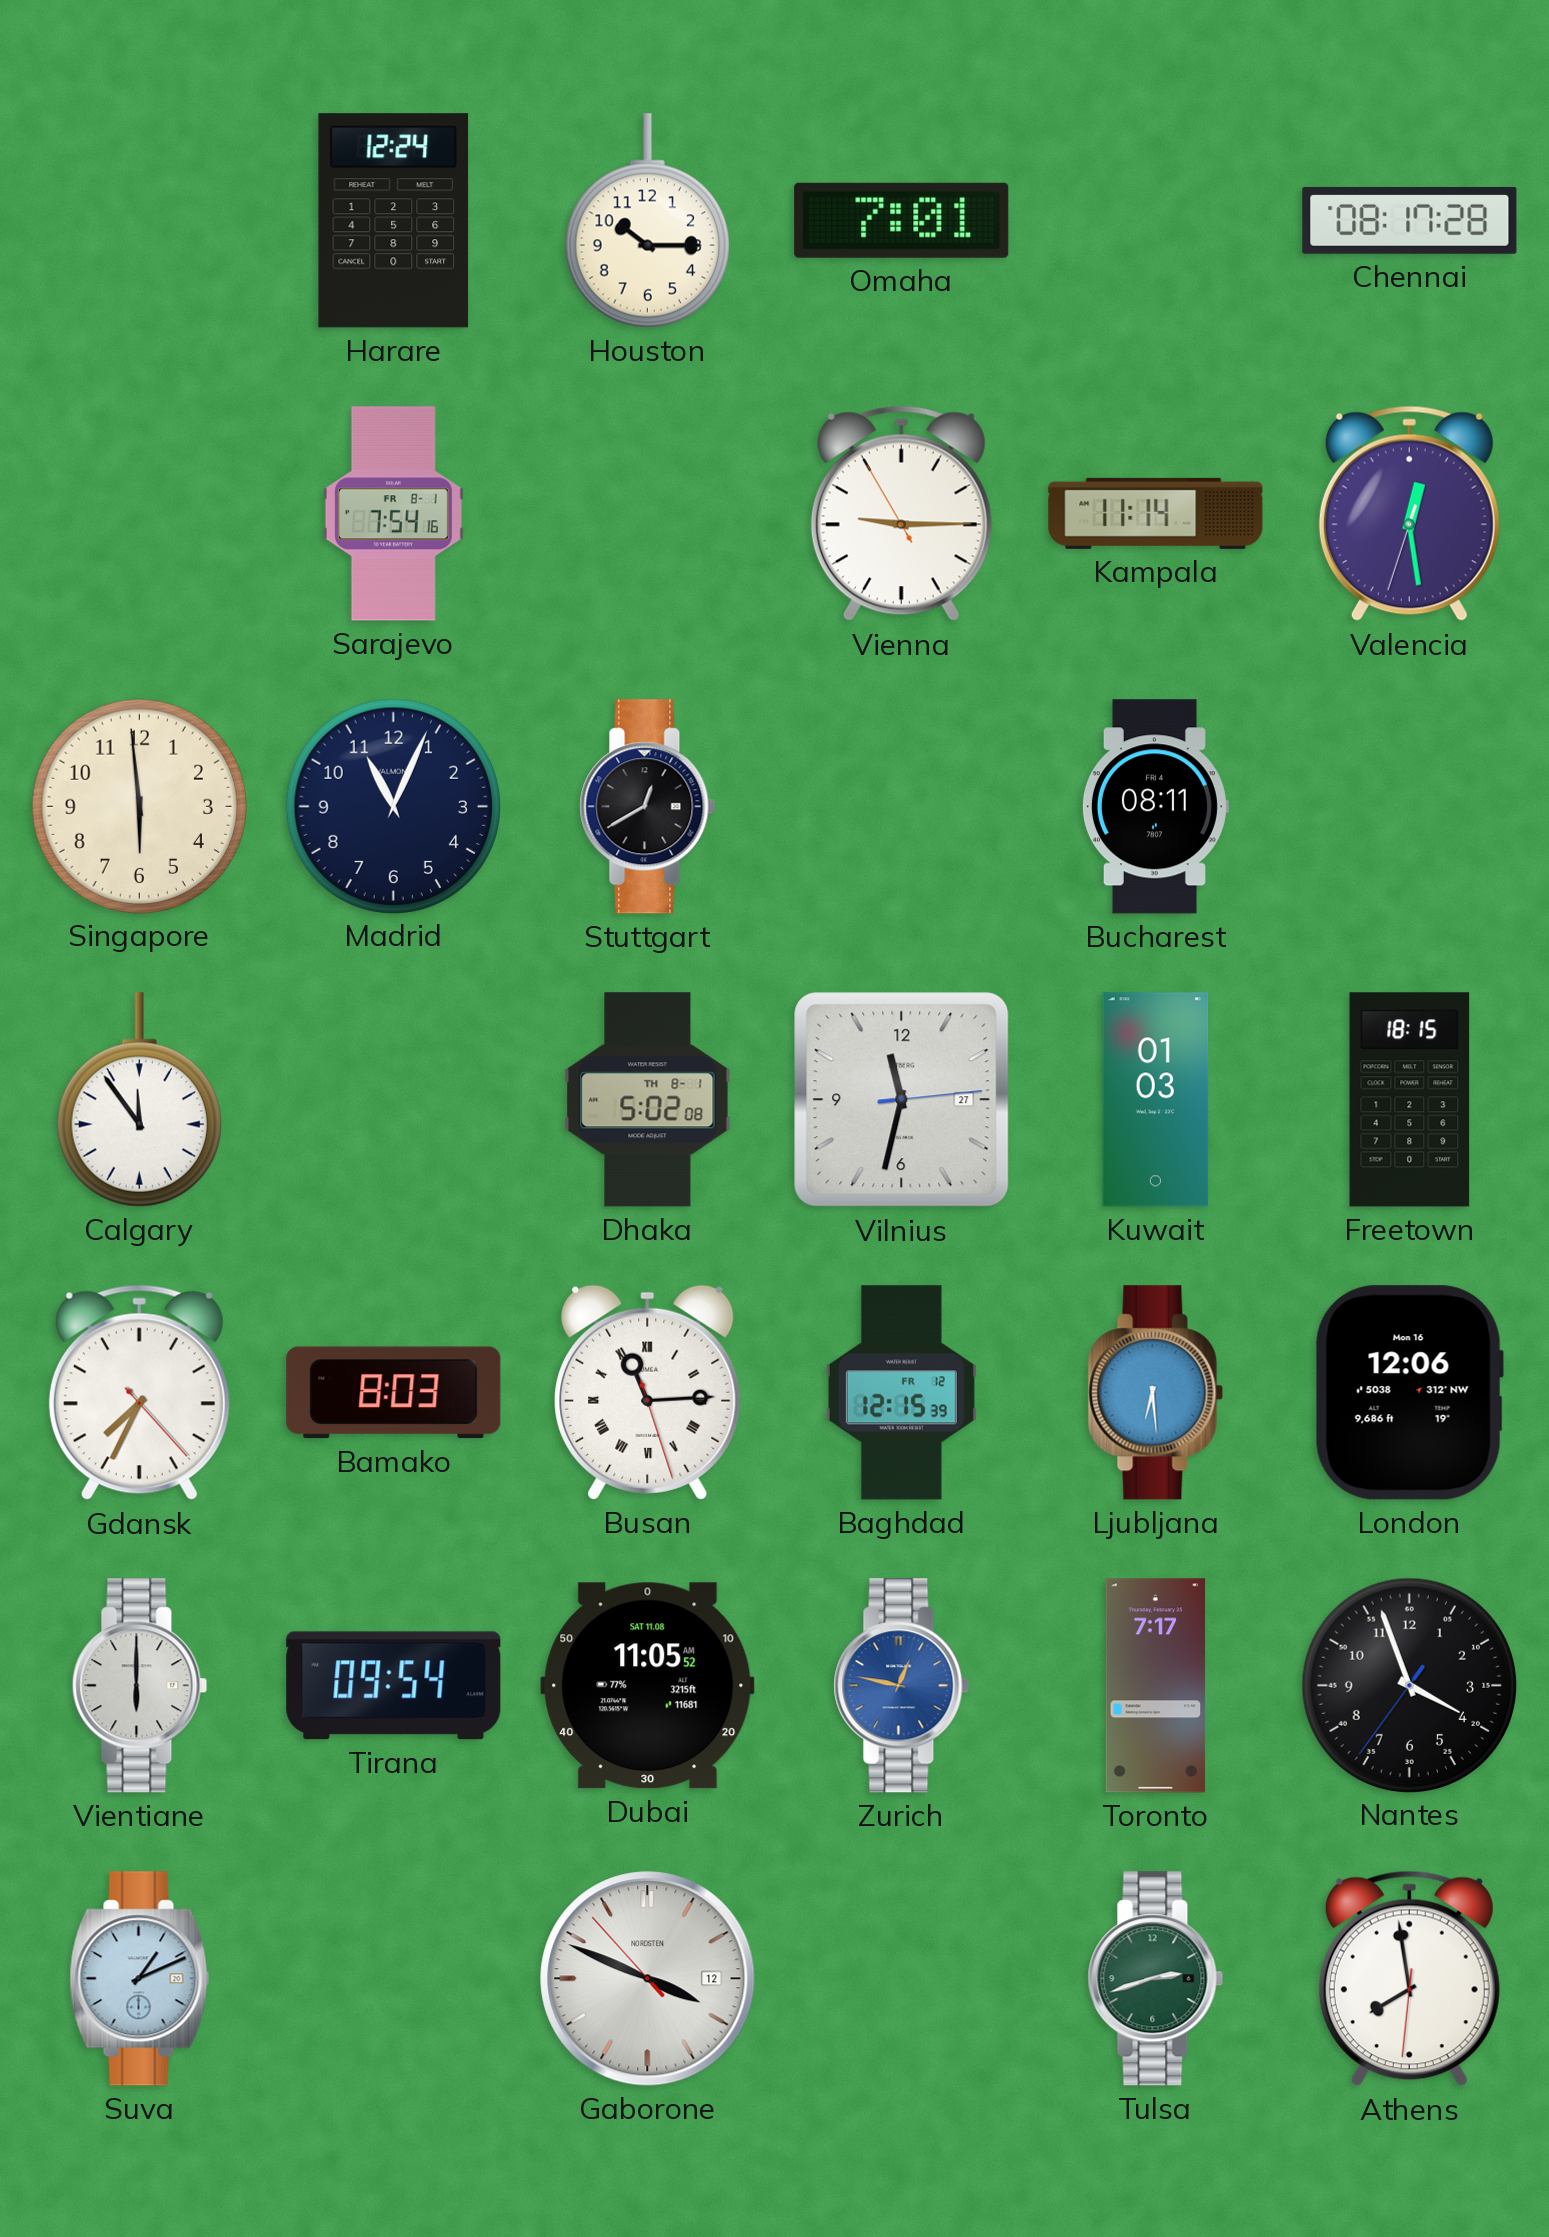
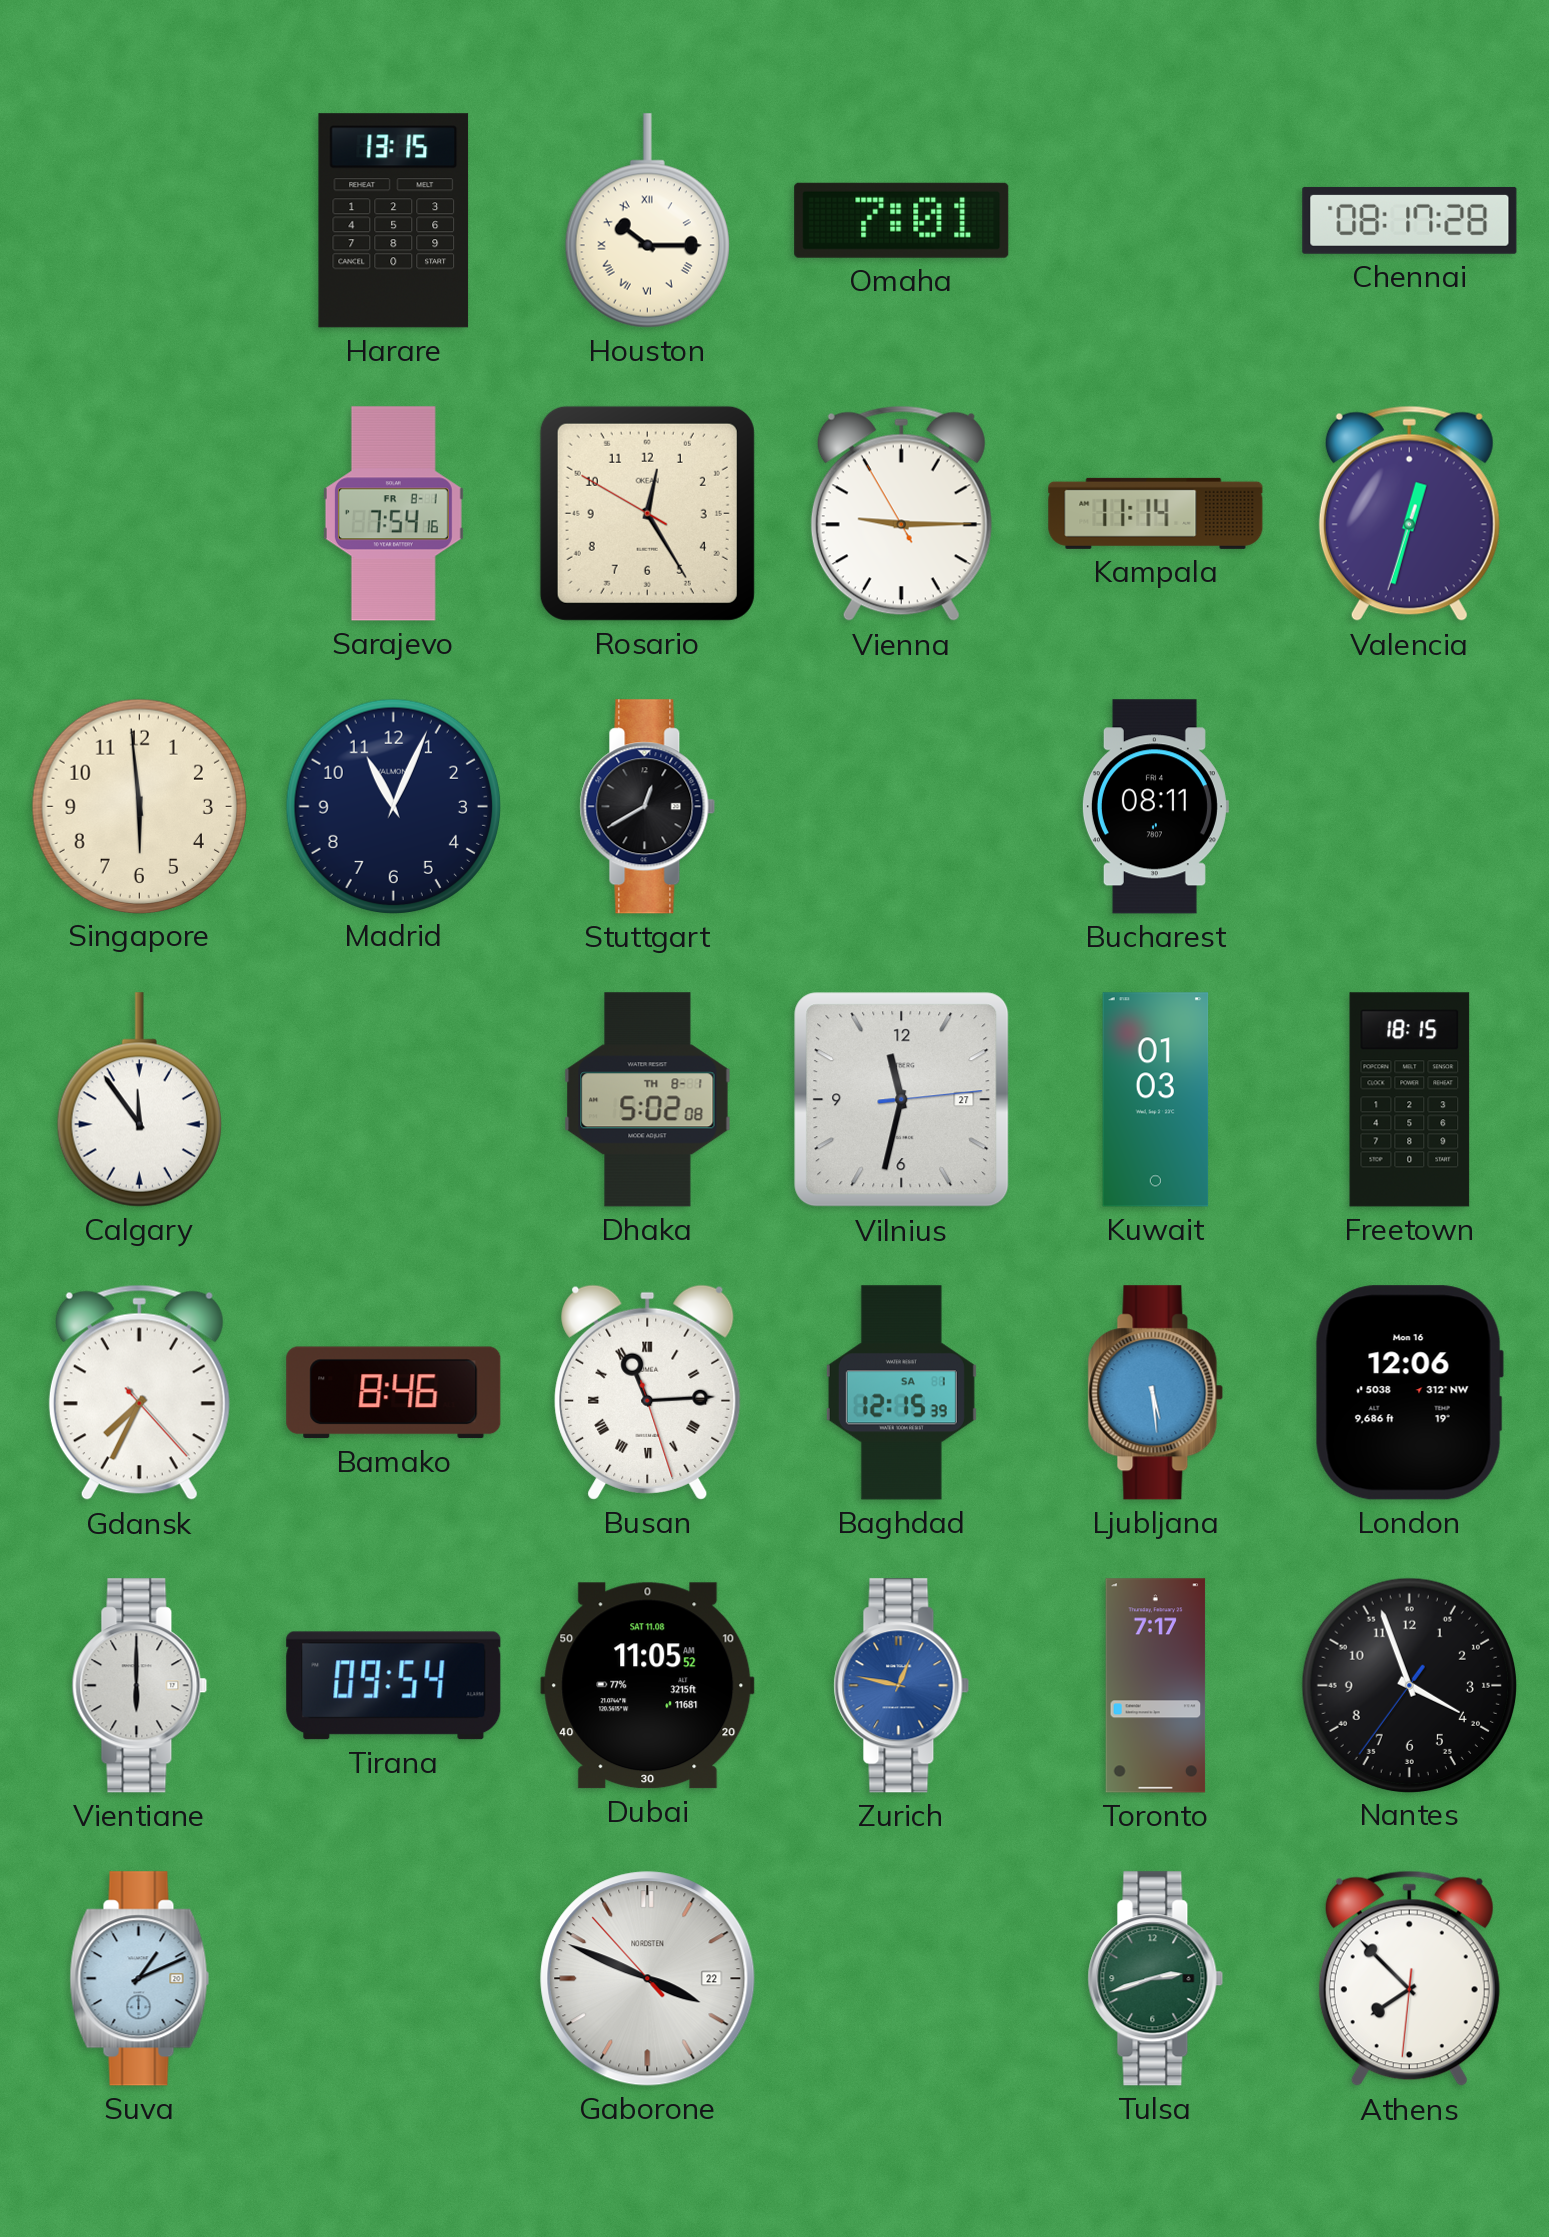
Harare: 12:24 -> 13:15 (394, 221)
Houston numerals: Arabic -> Roman (647, 221)
Rosario: none -> 12:24 (647, 513)
Valencia: 12:28 -> 12:32 (1409, 514)
Bamako: 8:03 -> 8:46 (394, 1393)
Baghdad date: FR 12 -> SA 1 (901, 1393)
Ljubljana: 6:29 -> 5:29 (1156, 1393)
Gaborone date: 12 -> 22 (648, 1979)
Athens: 7:58 -> 7:52 (1409, 1979)
